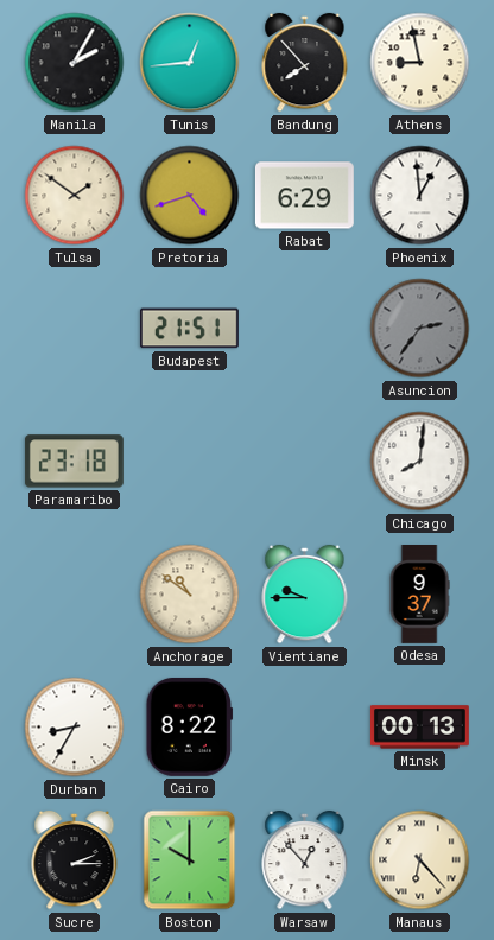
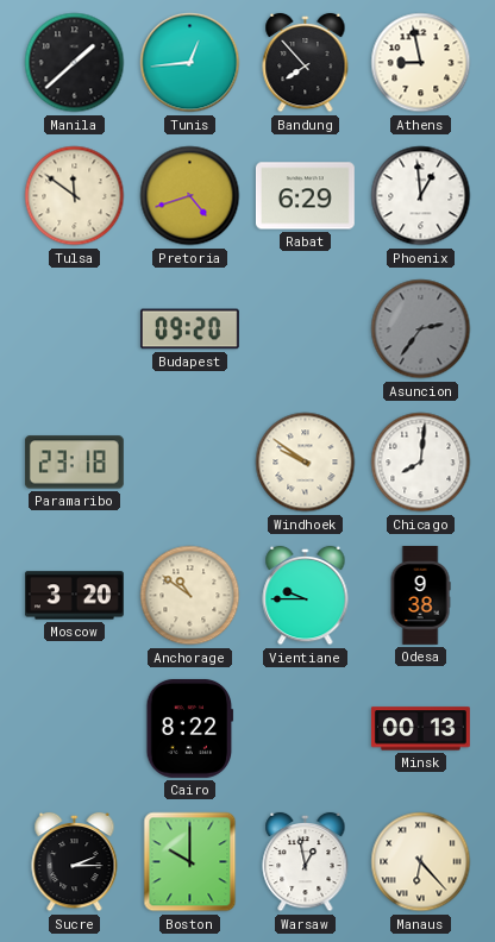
Manila: 2:05 -> 1:38 (75, 63)
Tulsa: 1:51 -> 11:51 (75, 196)
Budapest: 21:51 -> 09:20 (189, 329)
Windhoek: none -> 9:51 (306, 463)
Moscow: none -> 3:20 (75, 596)
Odesa: 9:37 -> 9:38 (420, 596)
Durban: 8:35 -> none (75, 728)
Warsaw: 12:53 -> 12:58 (306, 862)
